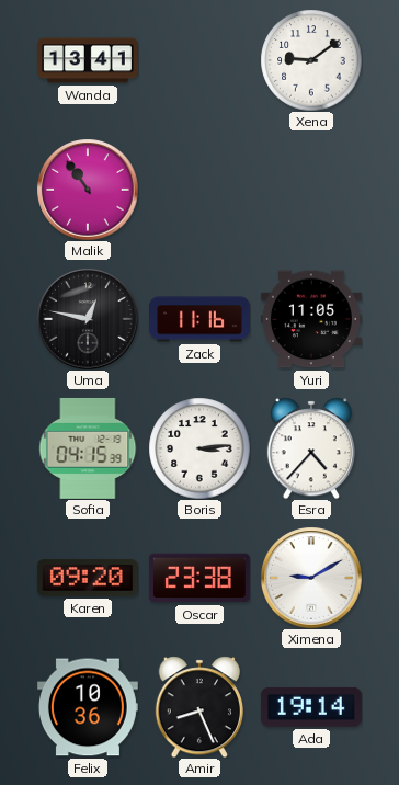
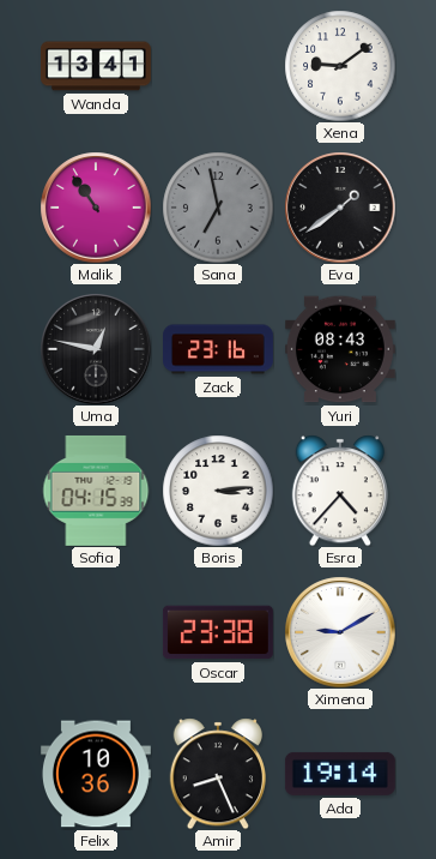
Sana: none -> 6:58 (218, 208)
Eva: none -> 1:39 (340, 208)
Zack: 11:16 -> 23:16 (219, 349)
Yuri: 11:05 -> 08:43 (340, 349)
Karen: 09:20 -> none (88, 578)
